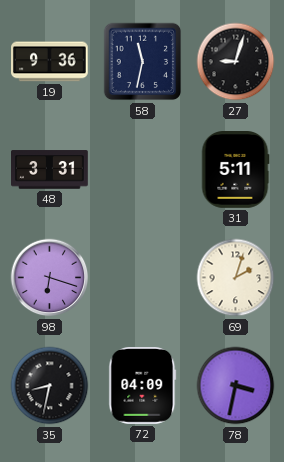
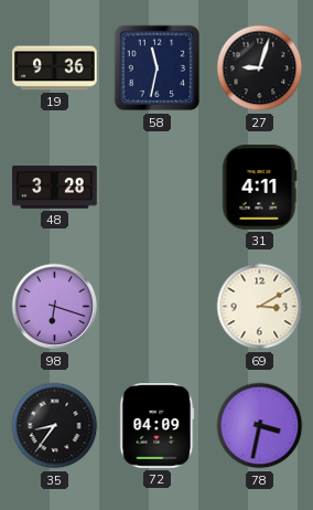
48: 3:31 -> 3:28 (55, 188)
31: 5:11 -> 4:11 (259, 188)
69: 2:03 -> 3:10 (260, 307)
35: 8:32 -> 8:36 (55, 426)
